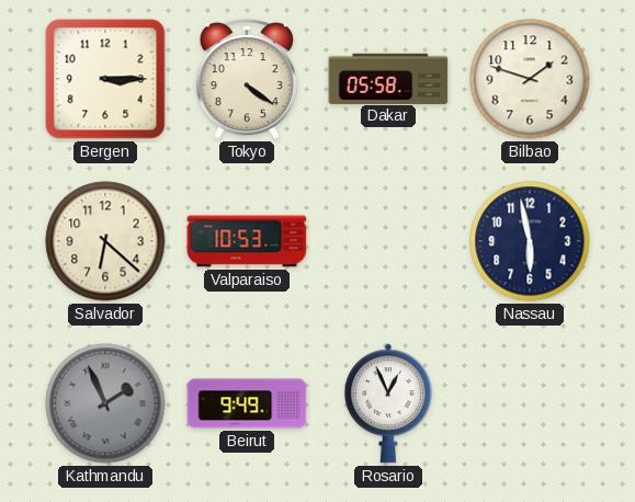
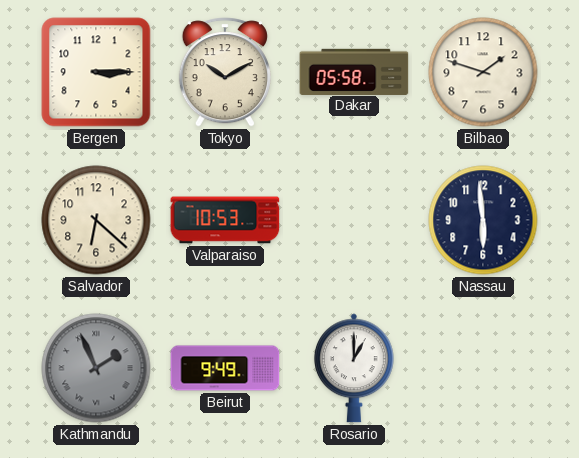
Tokyo: 4:21 -> 10:10 (225, 72)
Nassau: 5:58 -> 5:59 (483, 220)
Rosario: 12:56 -> 1:00 (354, 368)
